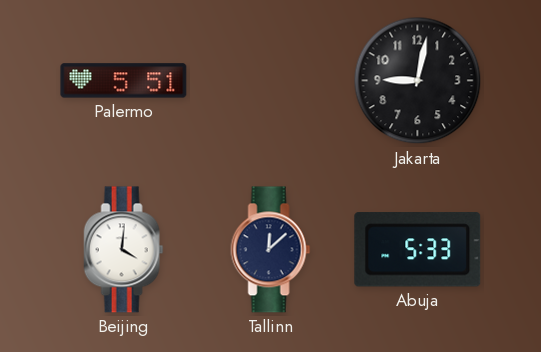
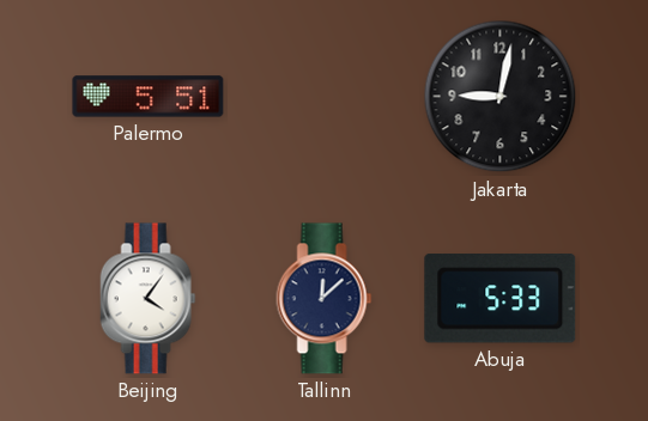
Beijing: 4:01 -> 4:06 (149, 299)
